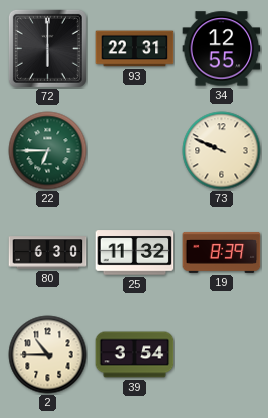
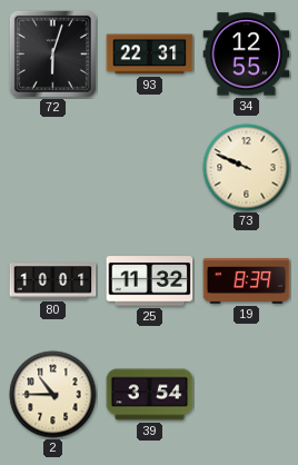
72: 6:00 -> 6:03 (52, 53)
22: 6:45 -> none (48, 151)
80: 6:30 -> 10:01 (53, 281)
